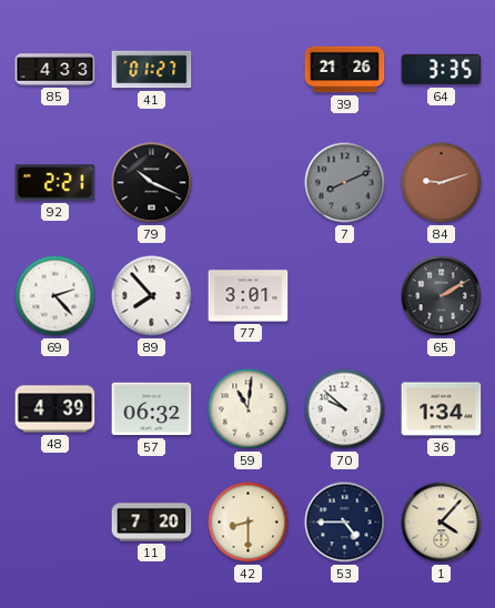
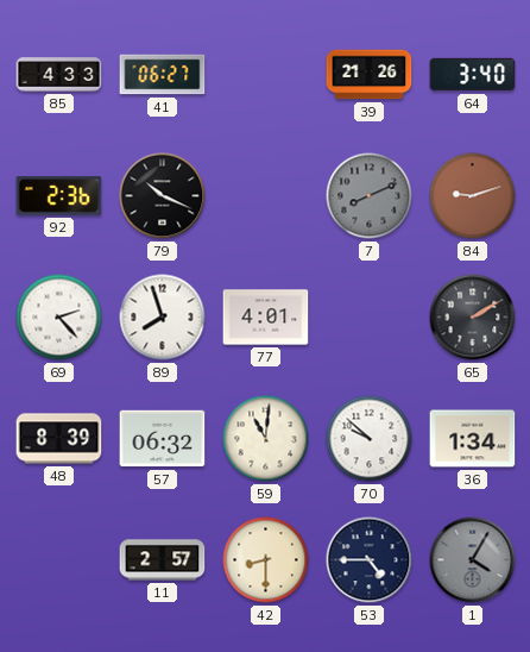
41: 01:27 -> 06:27 (163, 75)
64: 3:35 -> 3:40 (473, 75)
92: 2:21 -> 2:36 (59, 196)
89: 7:53 -> 7:57 (163, 318)
77: 3:01 -> 4:01 (266, 318)
48: 4:39 -> 8:39 (59, 439)
11: 7:20 -> 2:57 (163, 560)
1: 4:07 -> 4:05 (473, 560)
1 dial: cream -> grey (473, 560)
